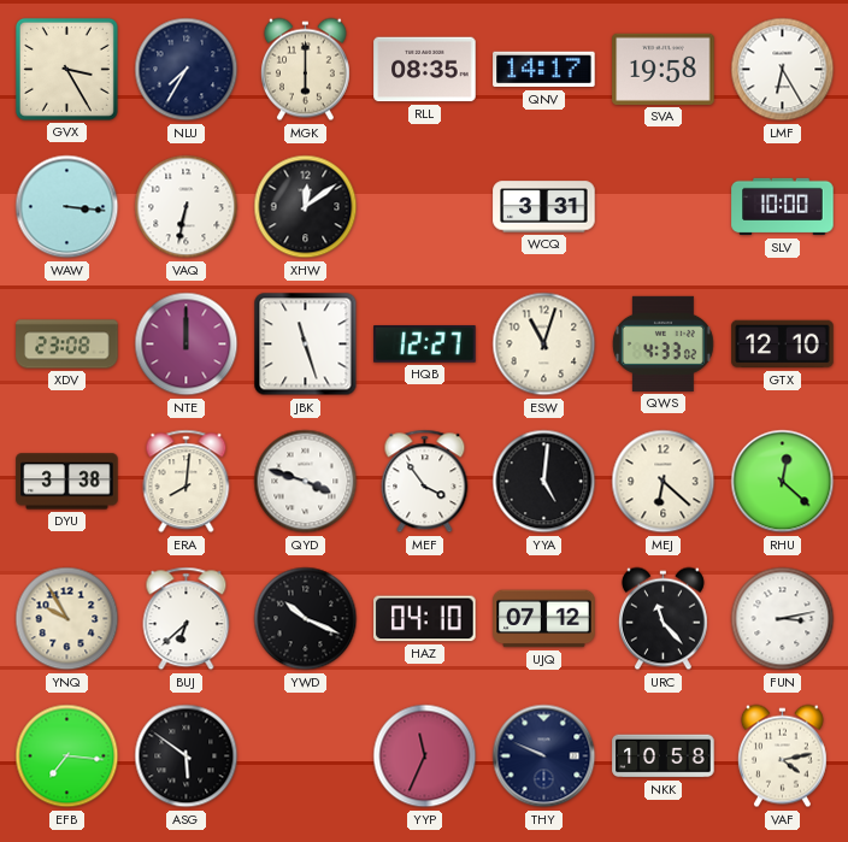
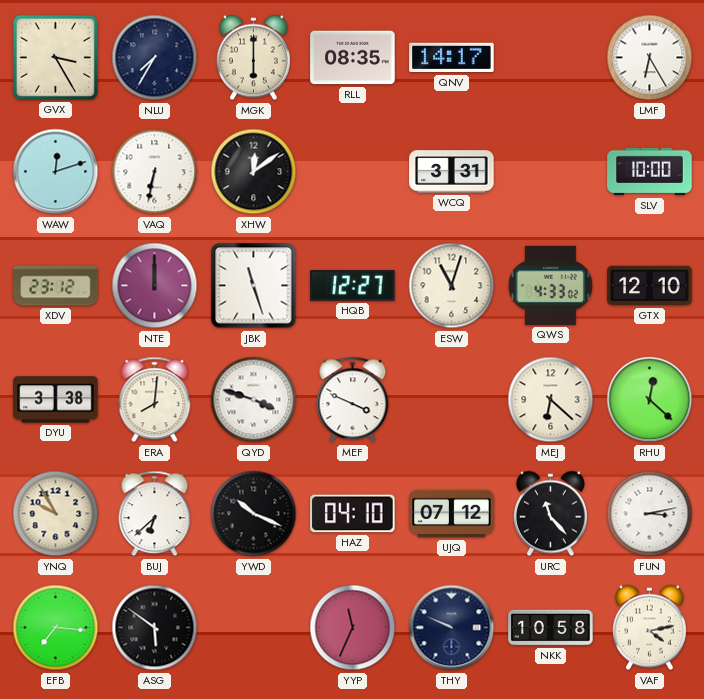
SVA: 19:58 -> none (664, 69)
WAW: 3:16 -> 12:12 (56, 172)
XDV: 23:08 -> 23:12 (56, 286)
MEF: 3:54 -> 3:49 (353, 400)
YYA: 5:01 -> none (544, 482)
